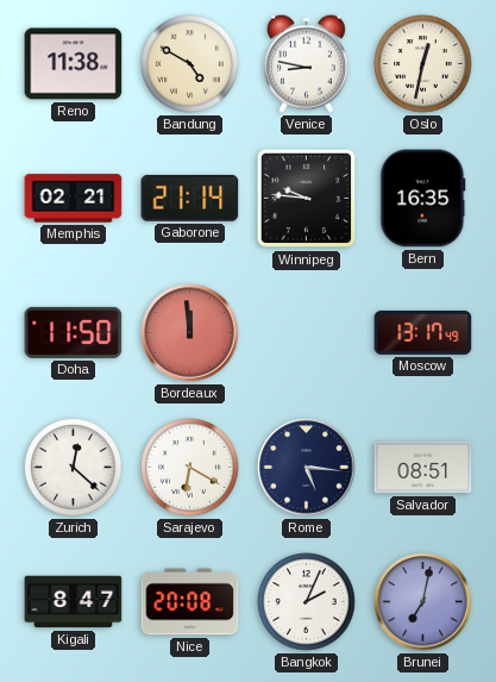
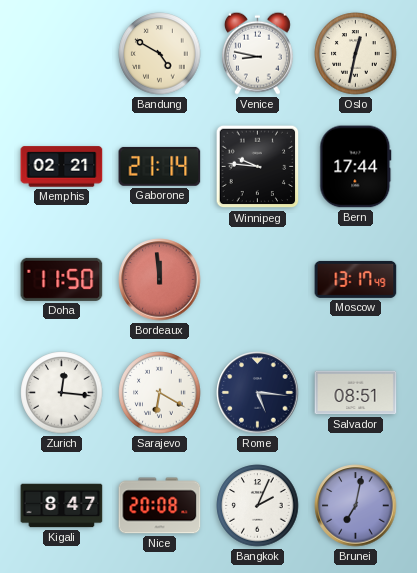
Reno: 11:38 -> none (74, 64)
Bern: 16:35 -> 17:44 (356, 167)
Zurich: 12:22 -> 12:16 (62, 393)
